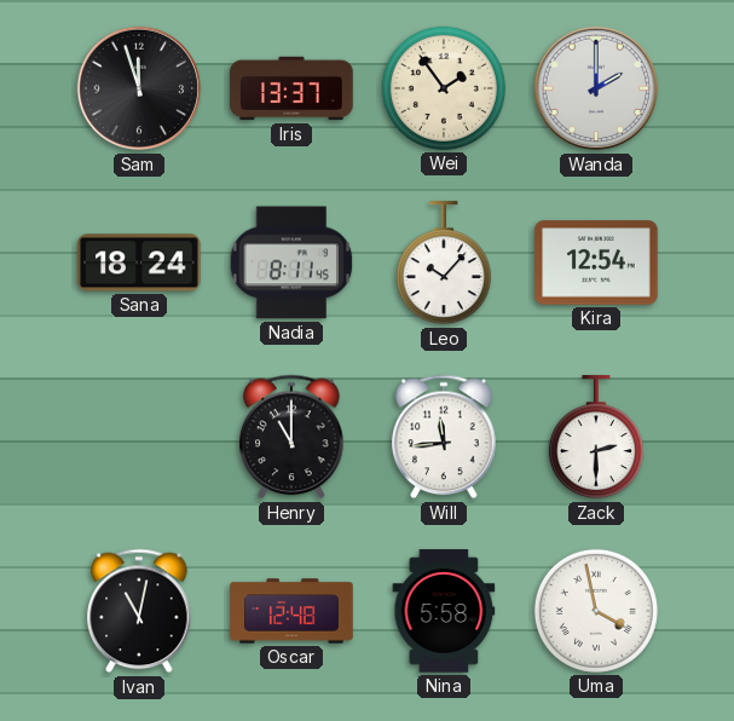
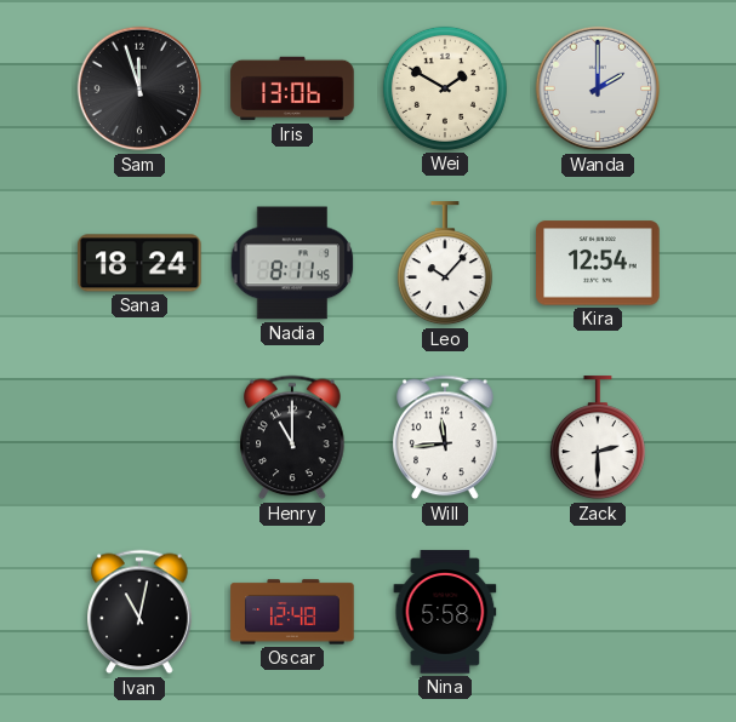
Iris: 13:37 -> 13:06 (292, 88)
Wei: 1:54 -> 1:50 (445, 88)
Uma: 3:58 -> none (596, 611)
